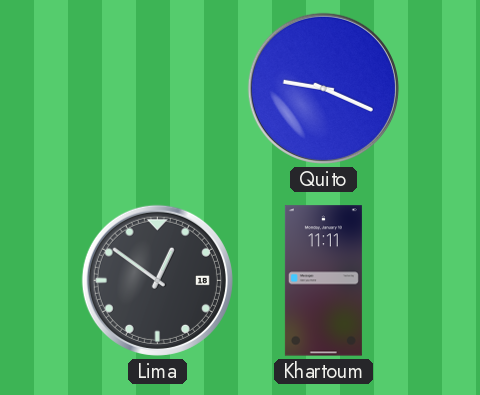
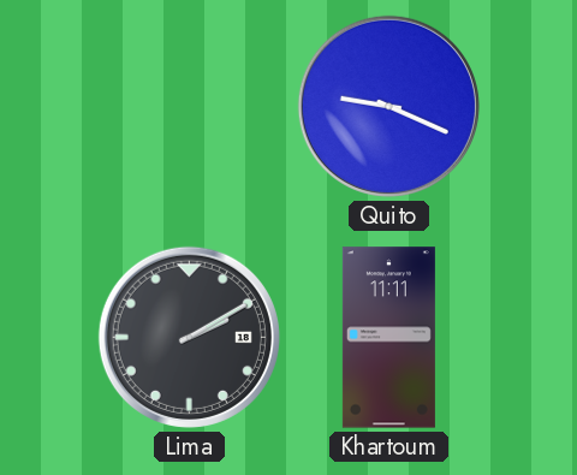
Lima: 12:51 -> 2:10 (189, 337)
